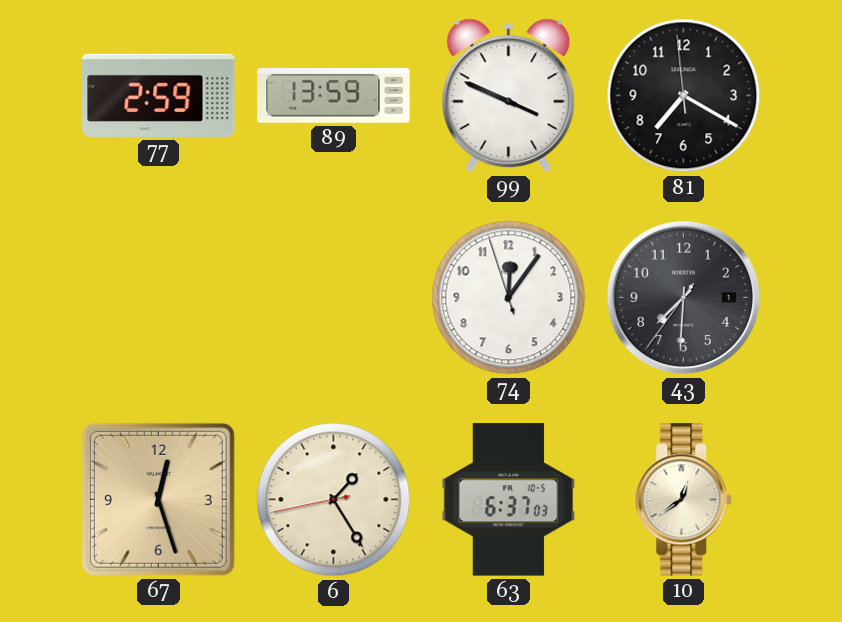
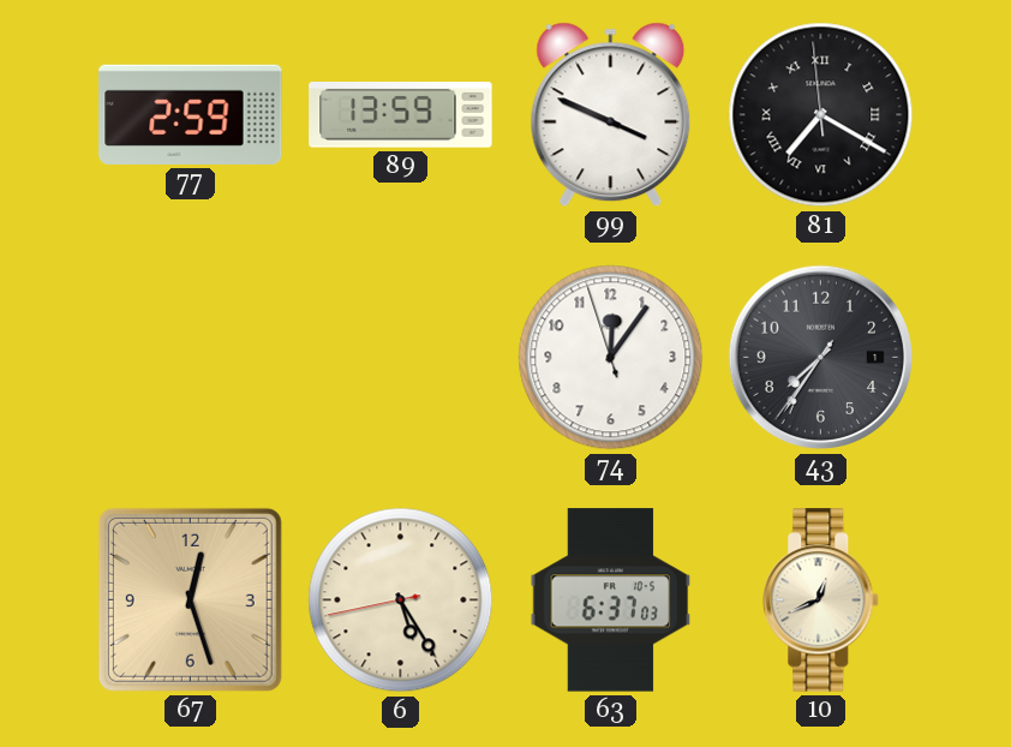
81 numerals: Arabic -> Roman (821, 115)
43: 7:30 -> 7:35 (821, 358)
6: 1:24 -> 5:24 (401, 600)
10: 12:39 -> 12:41 (821, 600)
